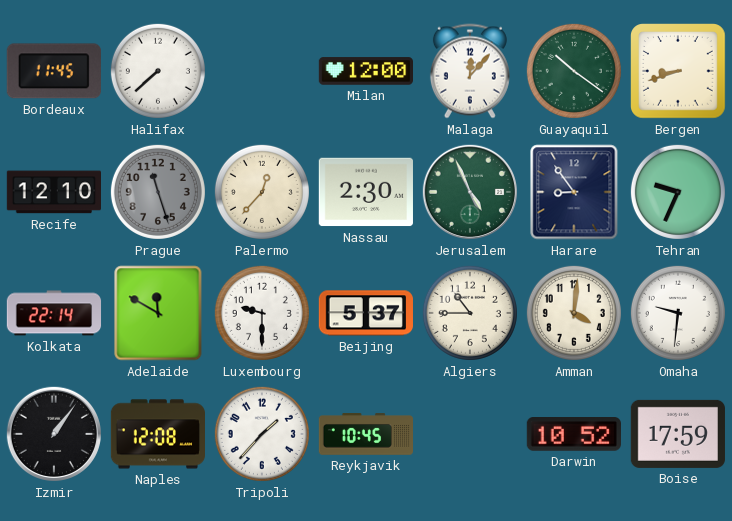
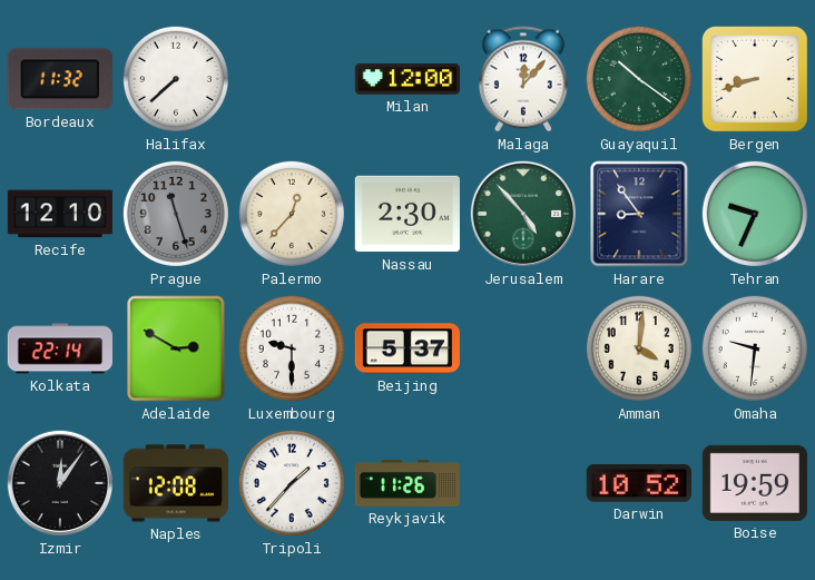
Bordeaux: 11:45 -> 11:32 (60, 79)
Jerusalem: 4:56 -> 4:53 (523, 214)
Adelaide: 11:50 -> 2:50 (176, 348)
Algiers: 10:45 -> none (470, 313)
Izmir: 1:06 -> 12:06 (60, 483)
Reykjavik: 10:45 -> 11:26 (407, 483)
Boise: 17:59 -> 19:59 (755, 483)
